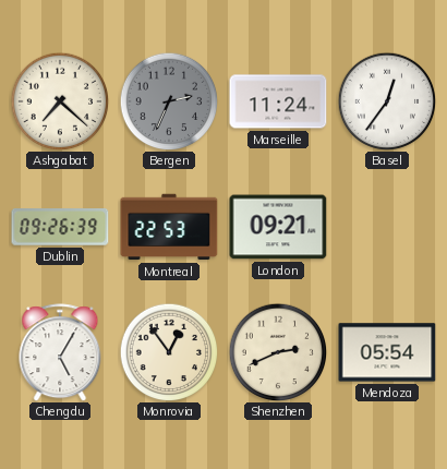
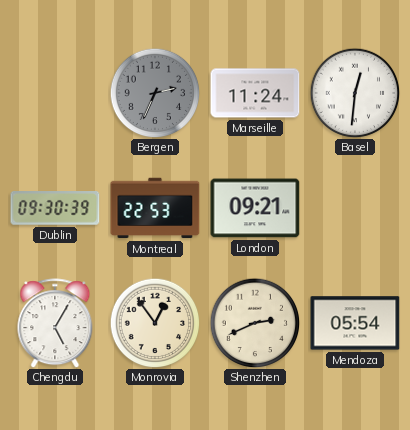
Ashgabat: 7:22 -> none (60, 101)
Basel: 12:36 -> 12:31 (355, 93)
Dublin: 09:26 -> 09:30 (55, 209)
